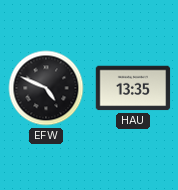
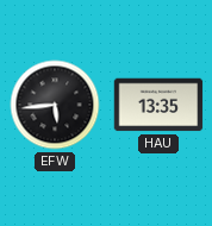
EFW: 4:49 -> 5:44 (55, 105)
